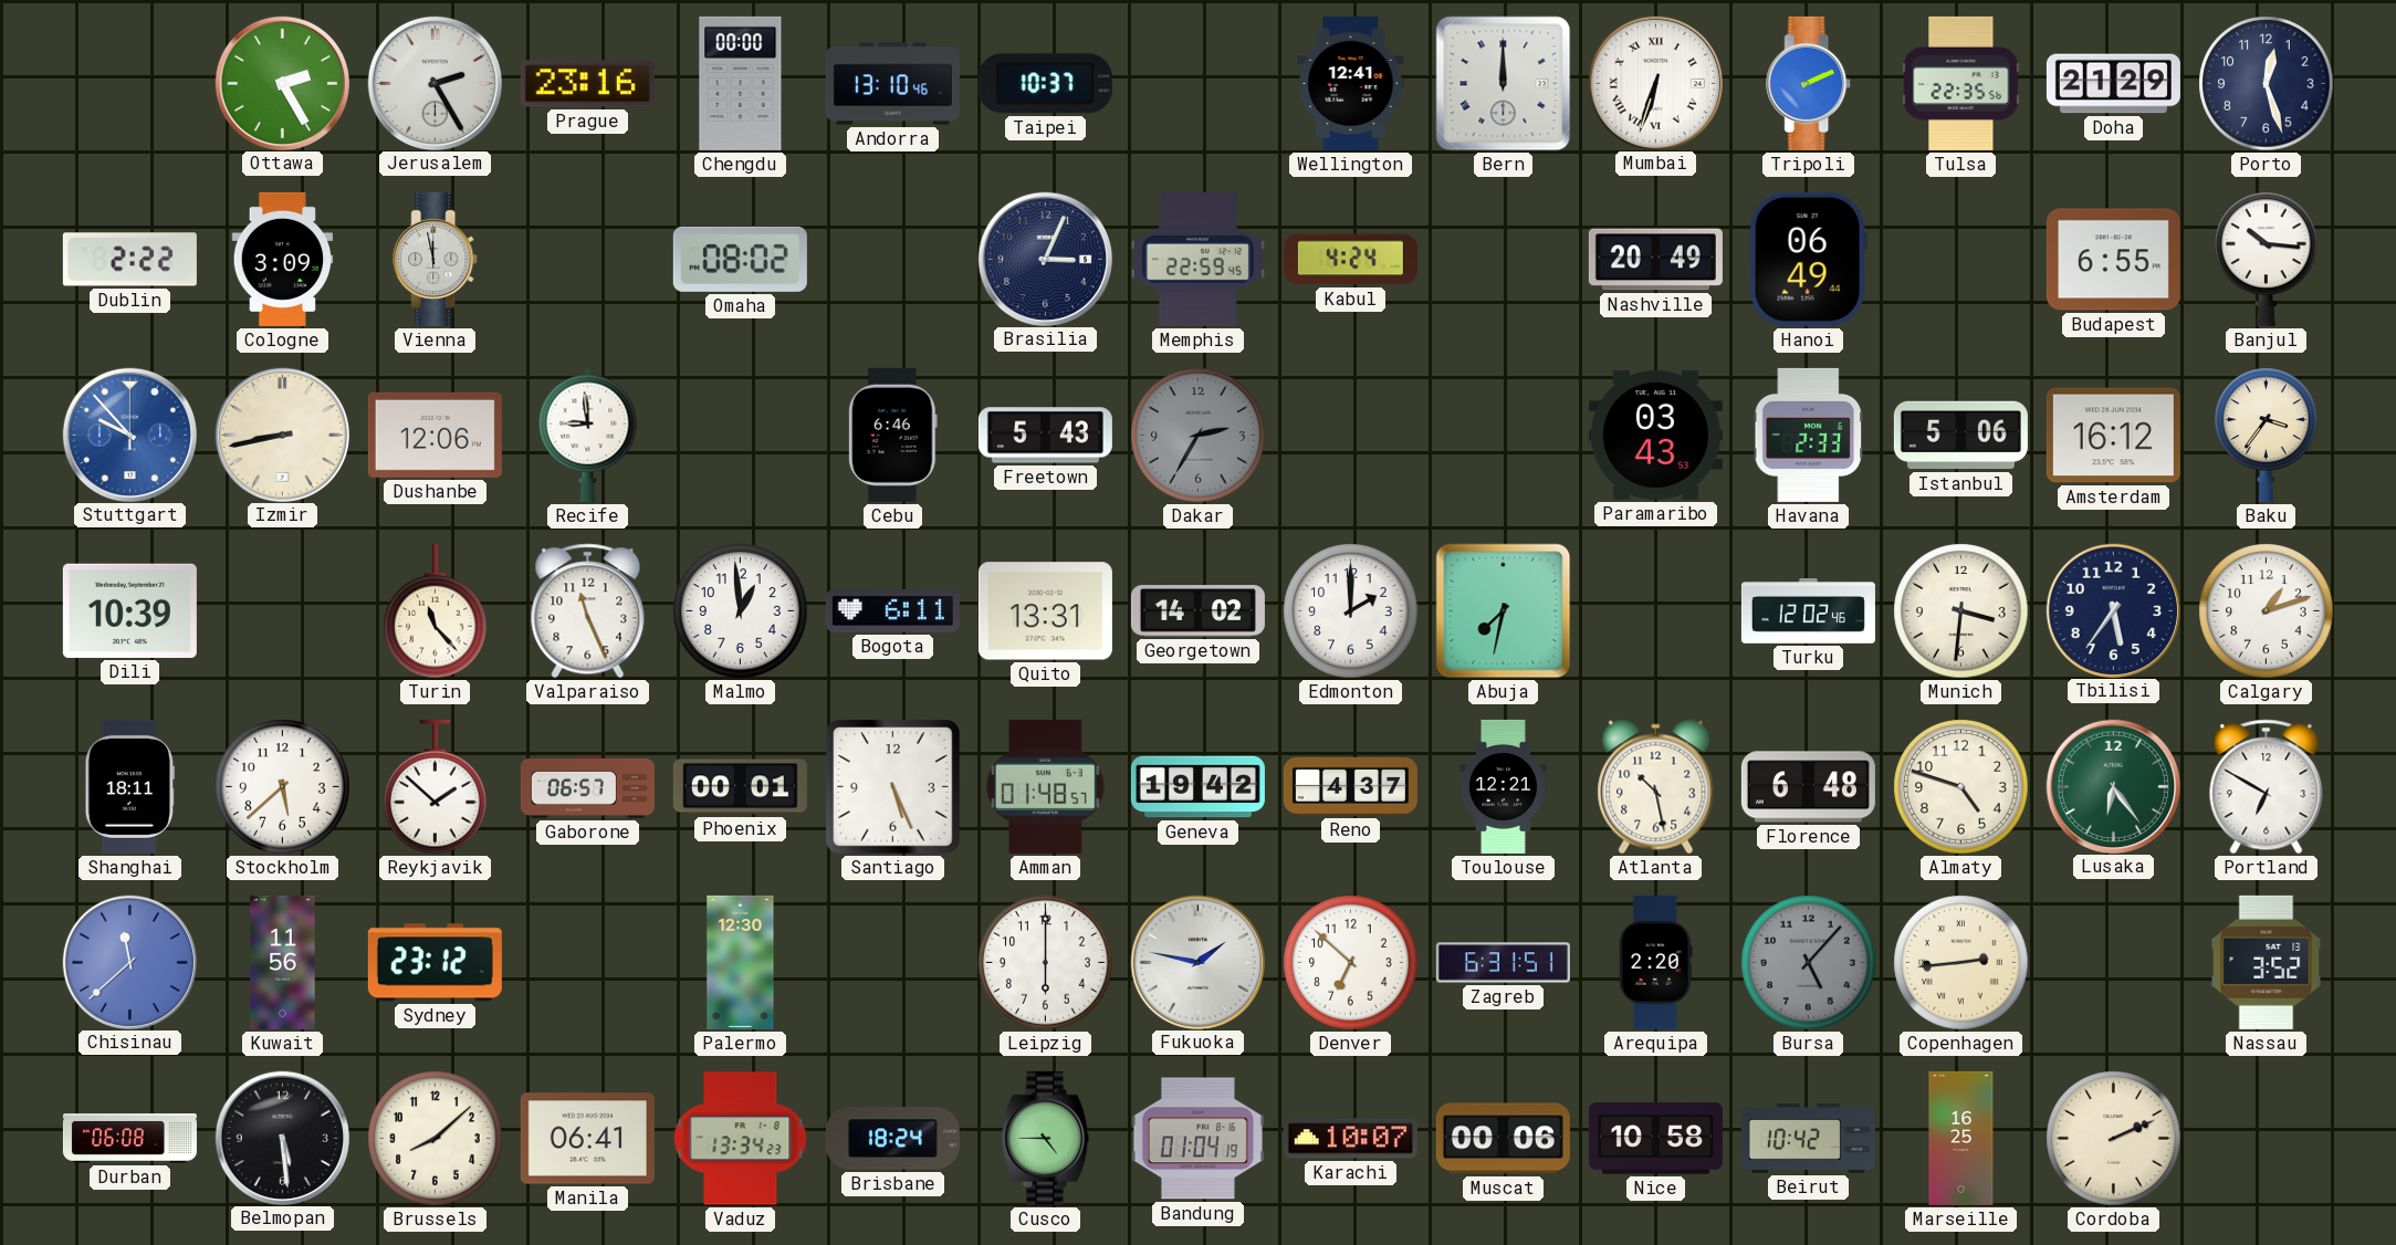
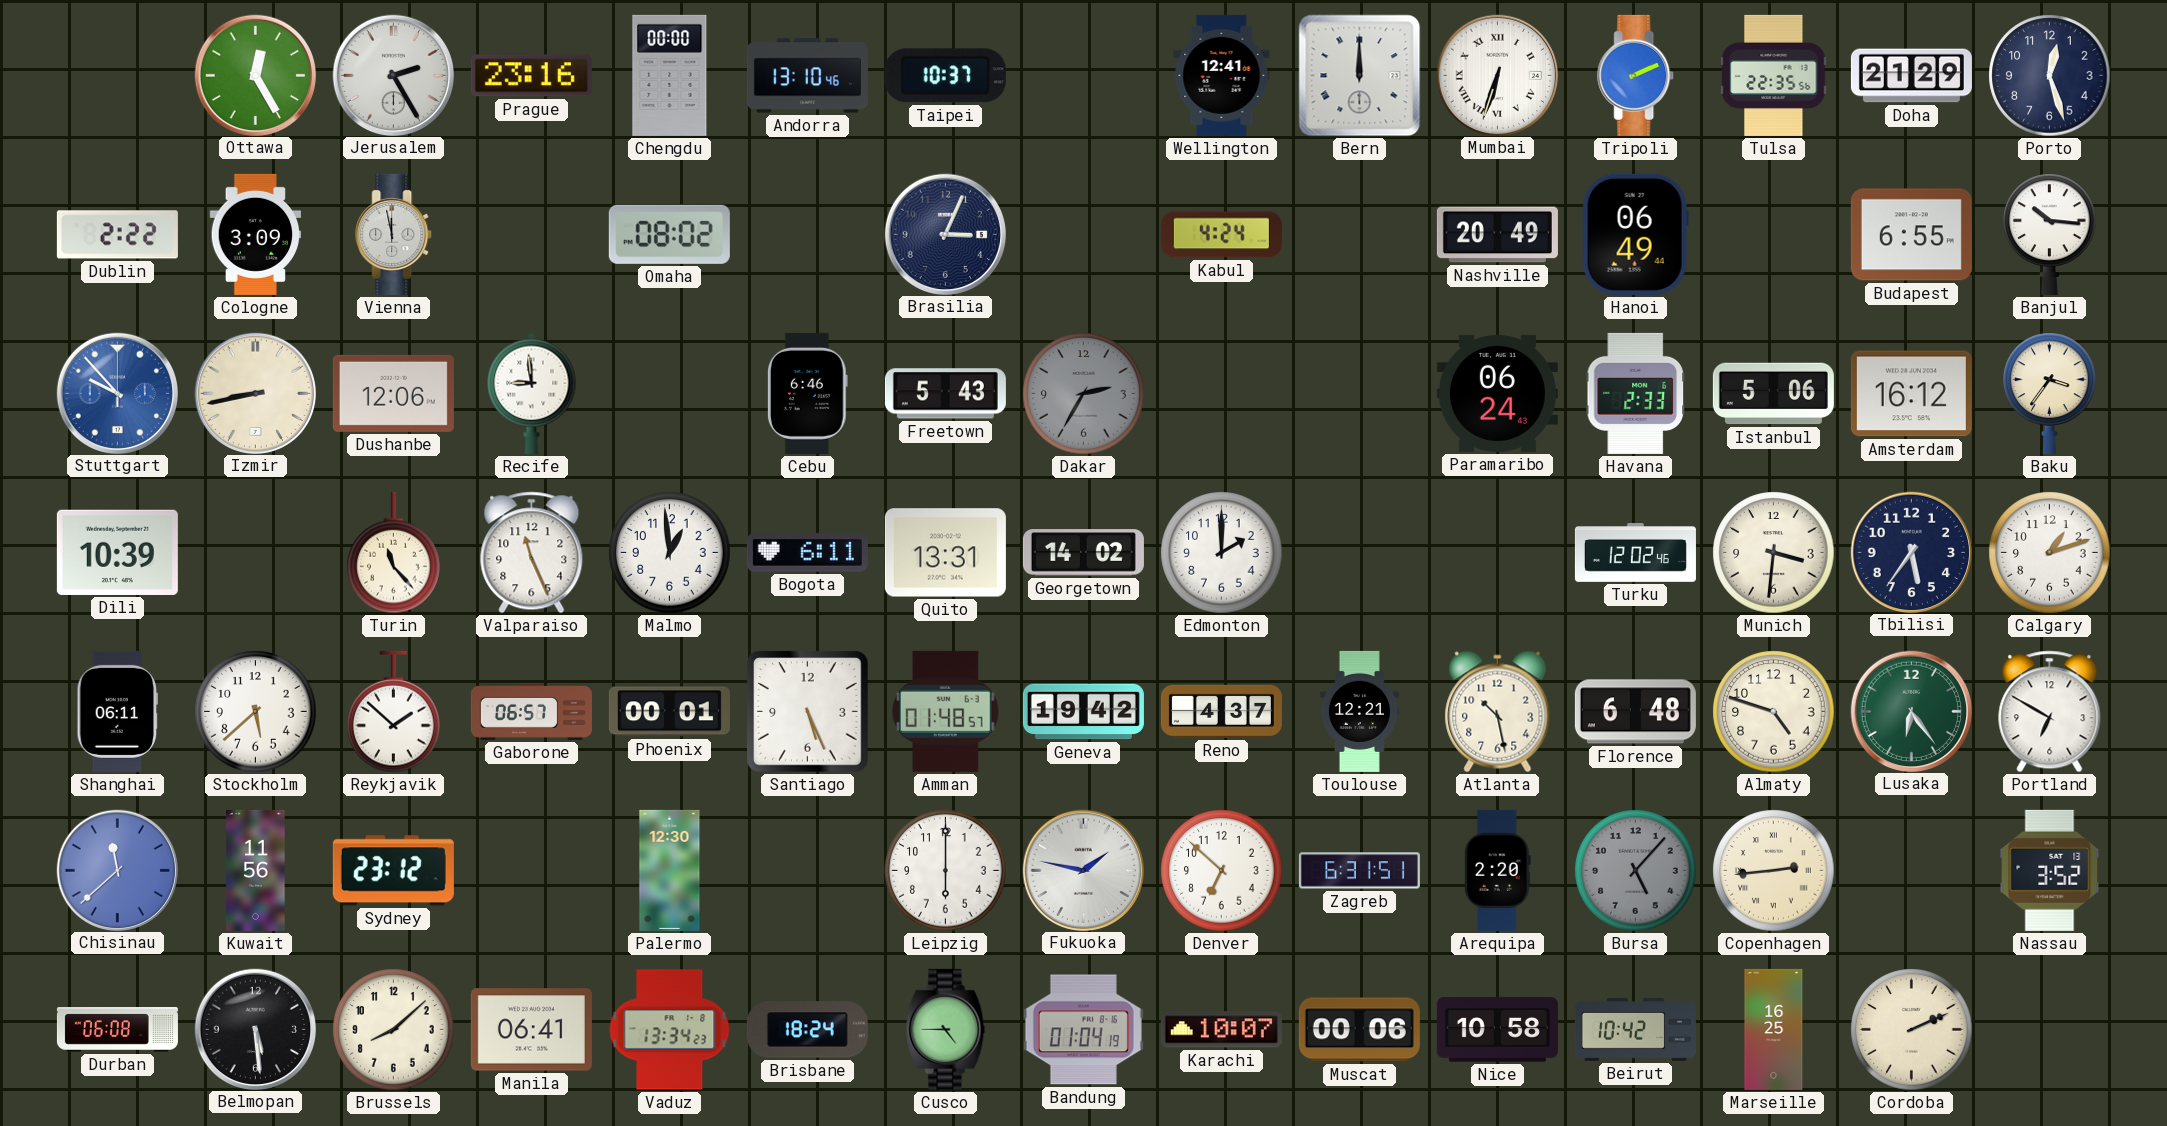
Ottawa: 2:25 -> 12:25 (255, 75)
Memphis: 22:59 -> none (1197, 260)
Paramaribo: 03:43 -> 06:24 (1497, 393)
Abuja: 7:32 -> none (1504, 611)
Shanghai: 18:11 -> 06:11 (117, 711)
